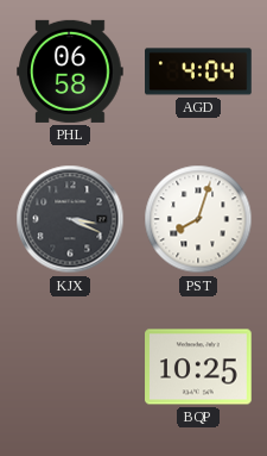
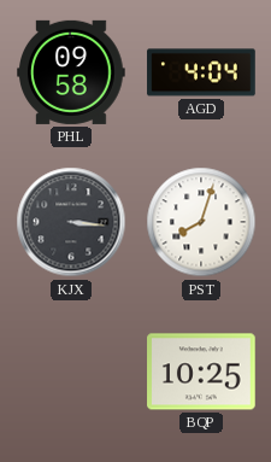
PHL: 06:58 -> 09:58 (71, 72)
KJX: 3:19 -> 3:16 (71, 222)
